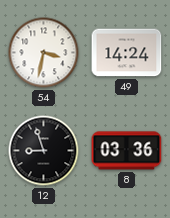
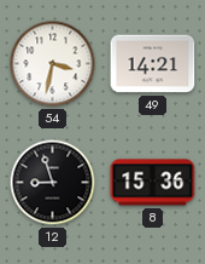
49: 14:24 -> 14:21 (153, 64)
8: 03:36 -> 15:36 (153, 183)
